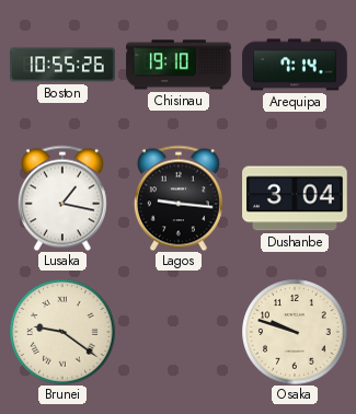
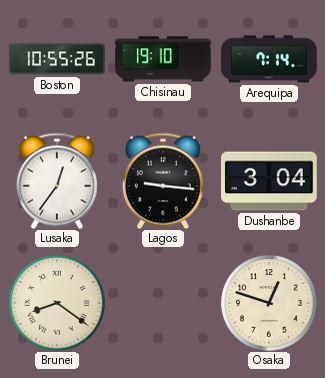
Lusaka: 1:17 -> 12:36 (57, 181)
Brunei: 9:21 -> 8:21 (57, 303)
Osaka: 9:48 -> 12:48 (269, 303)
